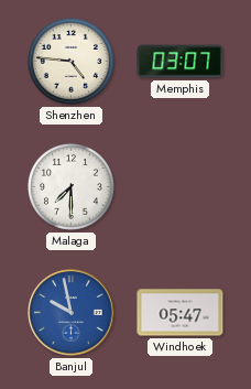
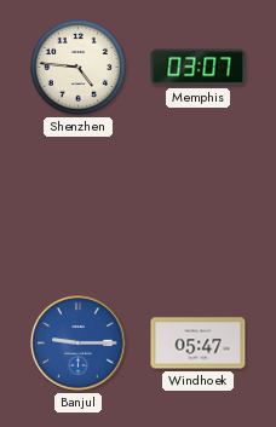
Malaga: 7:30 -> none (72, 187)
Banjul: 9:58 -> 9:15 (79, 344)
